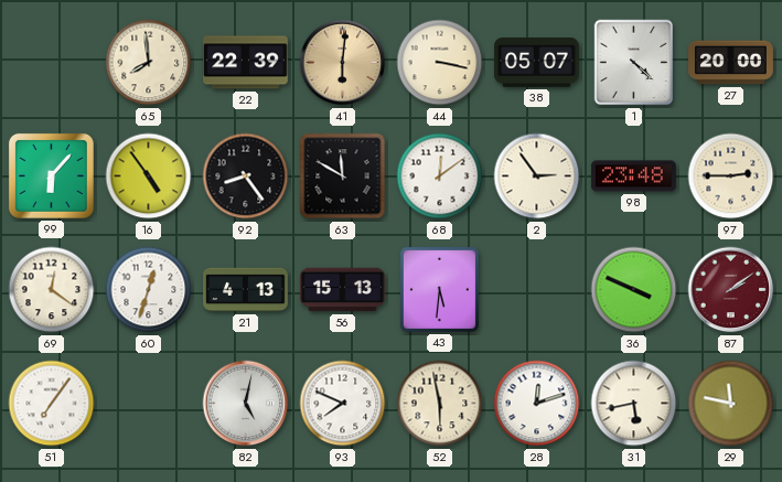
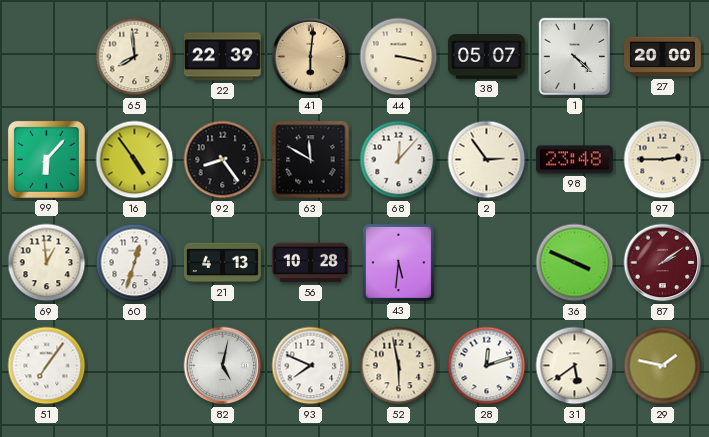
68: 12:09 -> 12:07 (399, 160)
69: 12:21 -> 12:59 (47, 263)
56: 15:13 -> 10:28 (311, 263)
31: 5:43 -> 5:39 (575, 366)
29: 11:47 -> 1:47 (663, 366)
